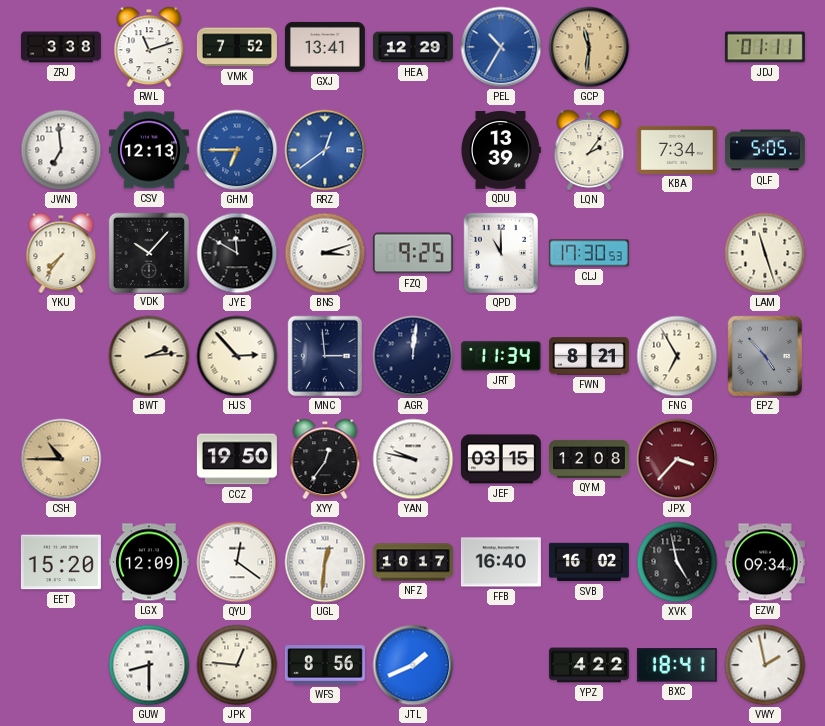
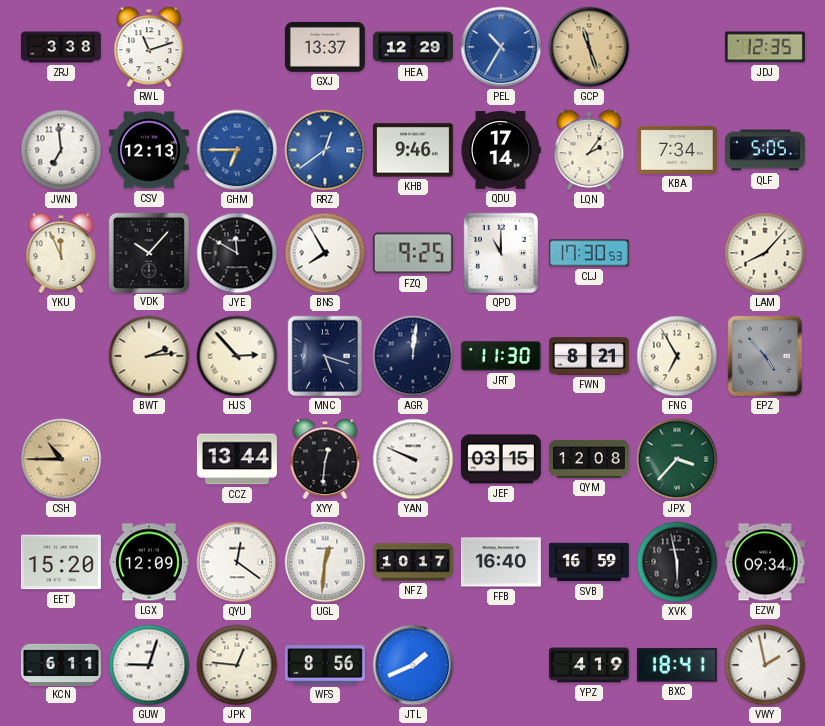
VMK: 7:52 -> none (237, 47)
GXJ: 13:41 -> 13:37 (325, 47)
GCP: 11:31 -> 11:27 (589, 47)
JDJ: 01:11 -> 12:35 (765, 47)
KHB: none -> 9:46 (413, 150)
QDU: 13:39 -> 17:14 (500, 151)
YKU: 7:36 -> 11:56 (61, 253)
BNS: 3:12 -> 7:55 (325, 253)
LAM: 11:27 -> 8:07 (765, 253)
MNC: 2:59 -> 5:18 (325, 356)
JRT: 11:34 -> 11:30 (501, 357)
CCZ: 19:50 -> 13:44 (237, 459)
XYY: 12:36 -> 12:31 (325, 459)
YAN: 9:47 -> 9:49 (413, 459)
JPX dial: burgundy -> green (677, 459)
SVB: 16:02 -> 16:59 (589, 562)
XVK: 4:58 -> 5:58 (677, 562)
KCN: none -> 6:11 (61, 664)
GUW: 8:30 -> 9:03 (149, 665)
YPZ: 4:22 -> 4:19 (589, 665)
